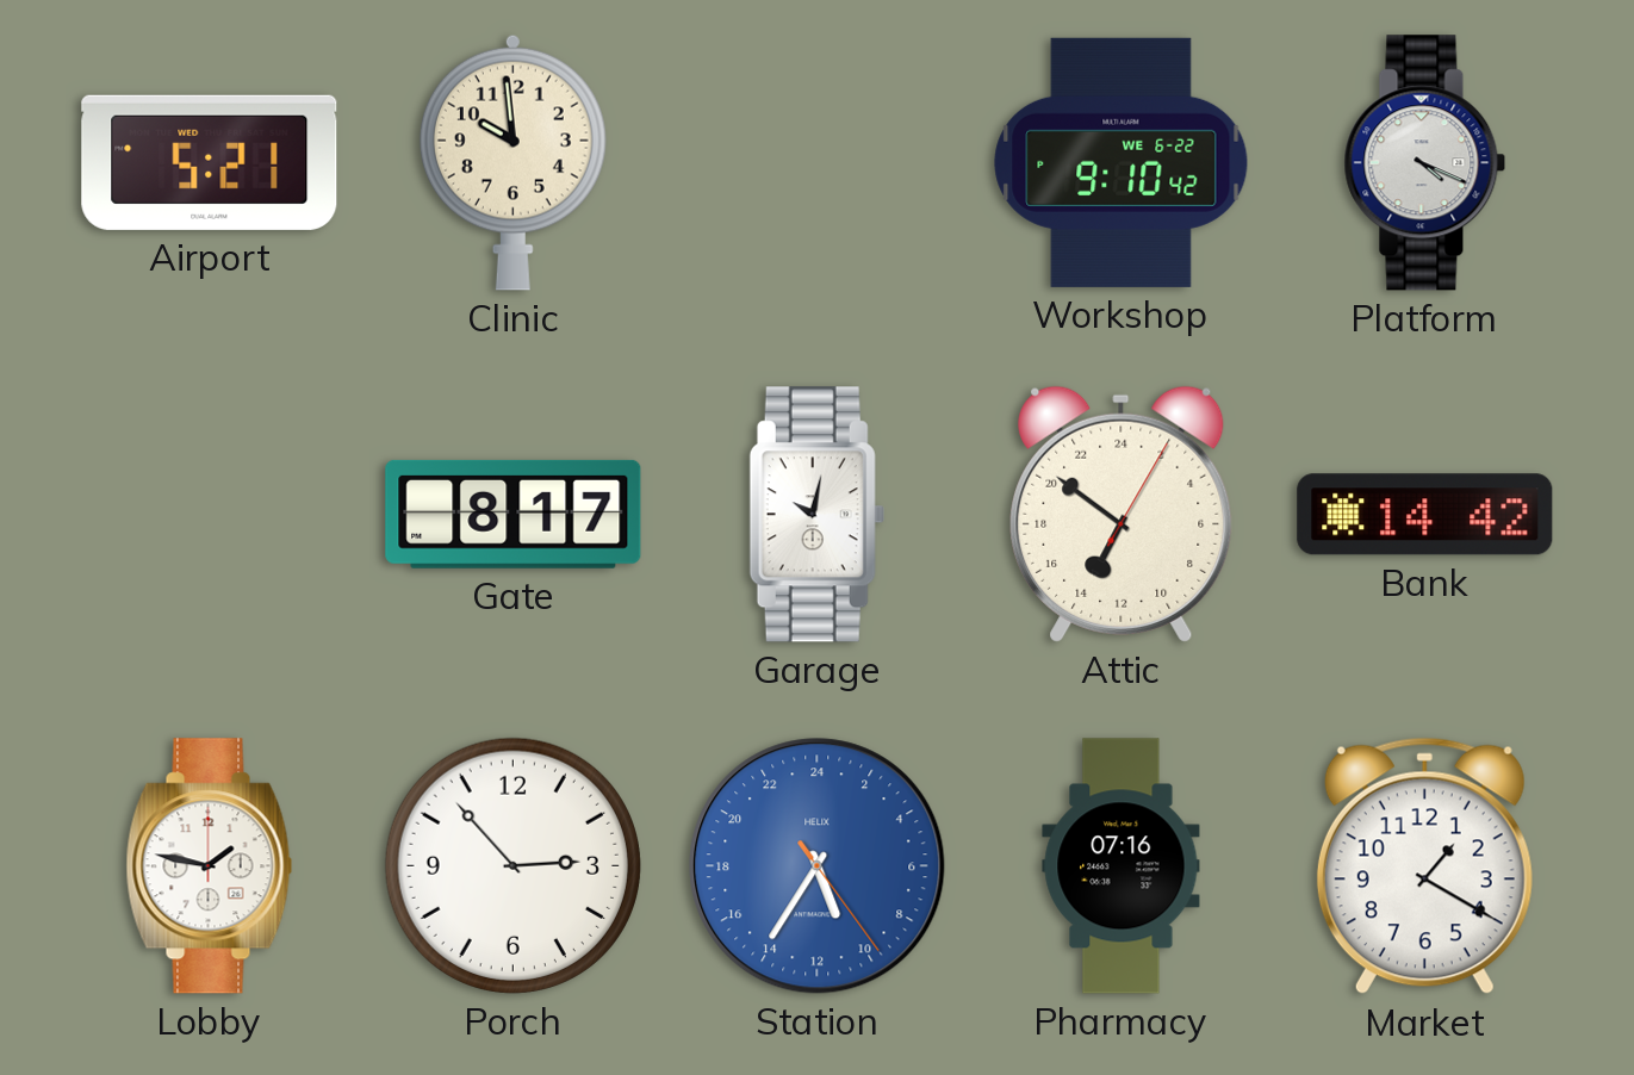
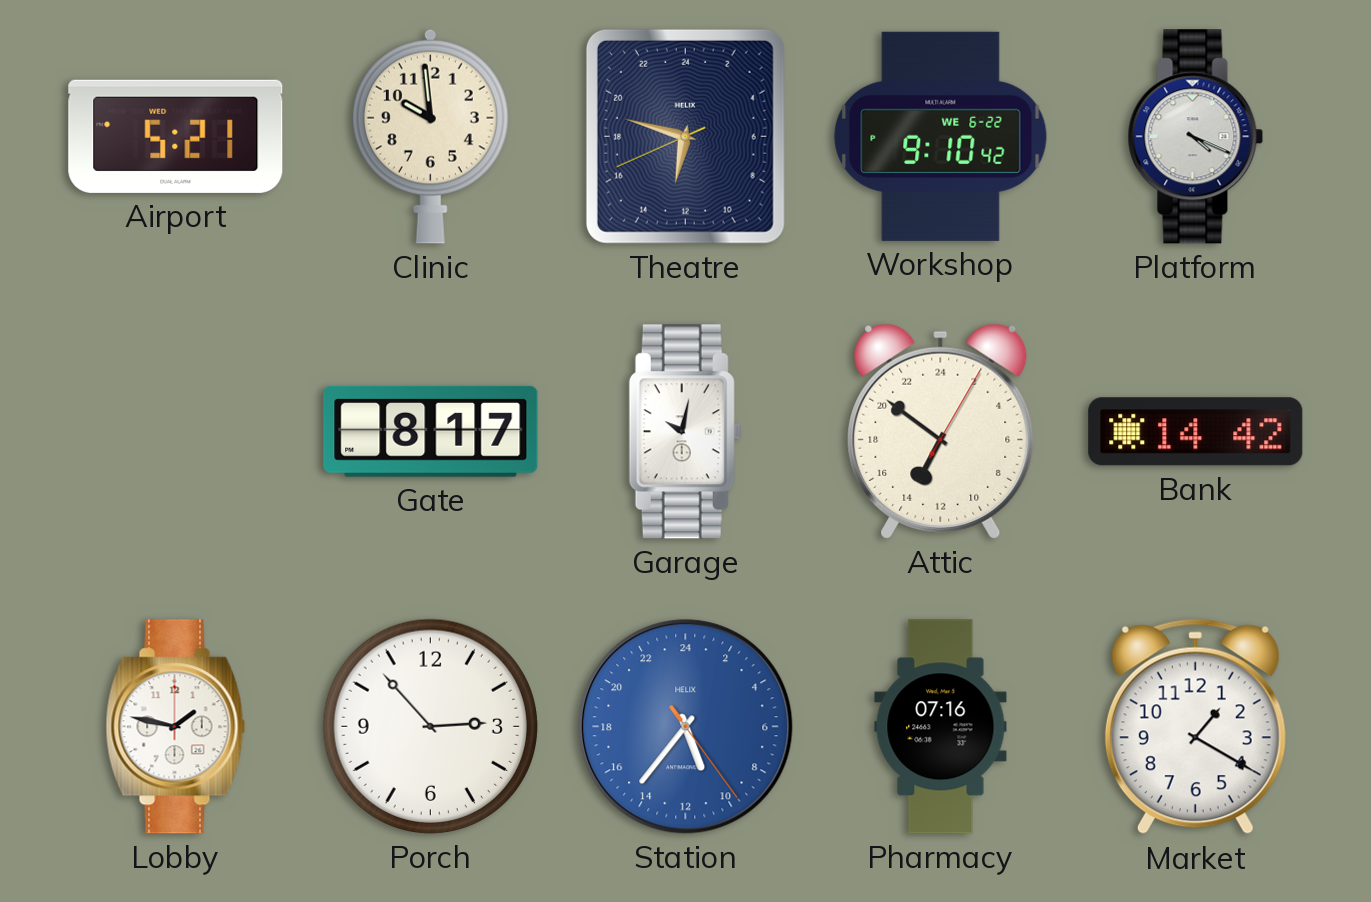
Theatre: none -> 12:47 (685, 136)
Station: 10:35 -> 10:36 (686, 727)
